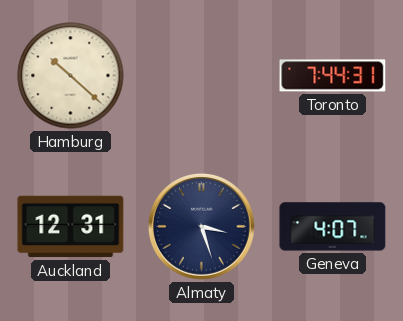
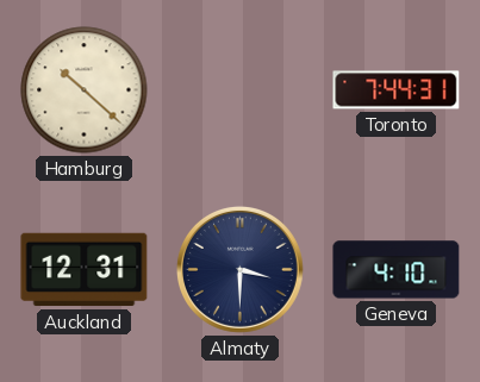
Almaty: 3:27 -> 3:30 (239, 269)
Geneva: 4:07 -> 4:10 (397, 270)
